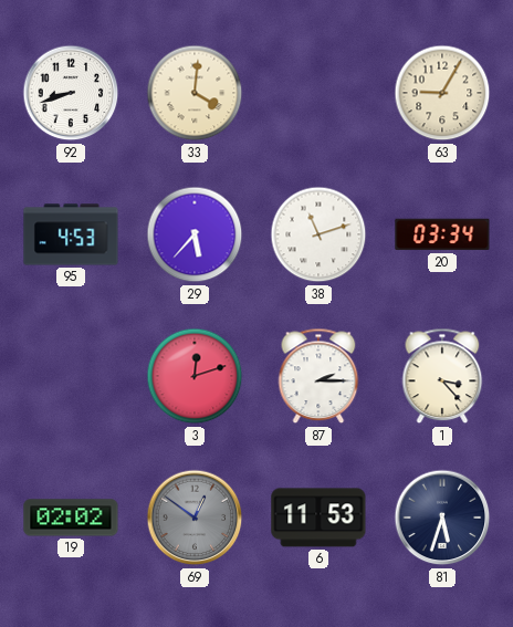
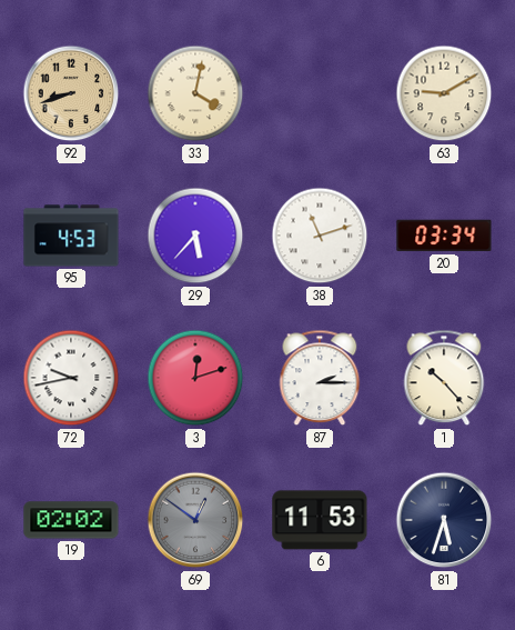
92 dial: white -> champagne (71, 93)
33: 4:01 -> 4:02 (195, 93)
63: 9:05 -> 9:10 (444, 93)
72: none -> 9:43 (71, 378)
1: 3:23 -> 10:23 (444, 378)
